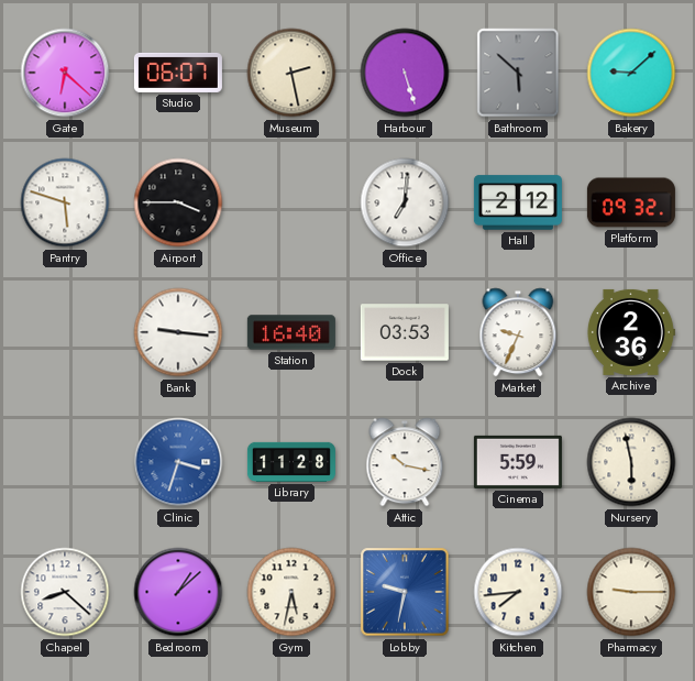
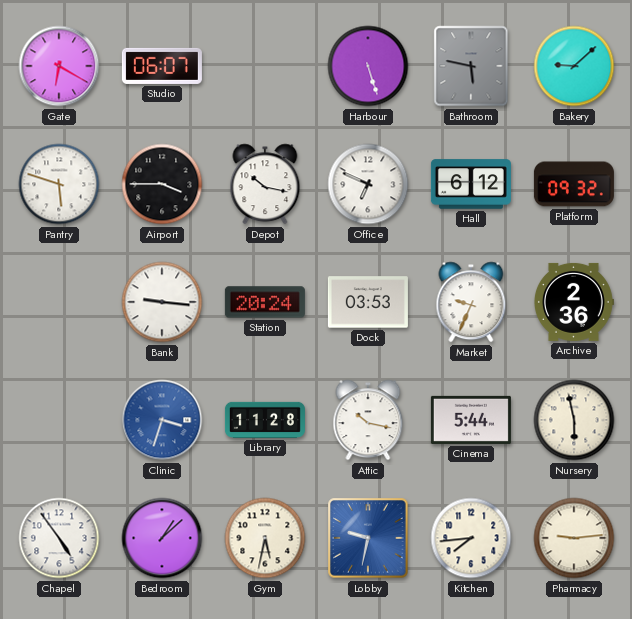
Gate: 6:22 -> 6:20 (59, 66)
Museum: 2:28 -> none (291, 73)
Bathroom: 5:52 -> 5:47 (471, 66)
Depot: none -> 10:17 (265, 184)
Office: 7:01 -> 6:49 (368, 184)
Hall: 2:12 -> 6:12 (471, 184)
Station: 16:40 -> 20:24 (265, 302)
Cinema: 5:59 -> 5:44 (471, 420)
Chapel: 8:22 -> 4:54 (59, 538)
Pharmacy: 9:15 -> 9:14 (574, 538)
